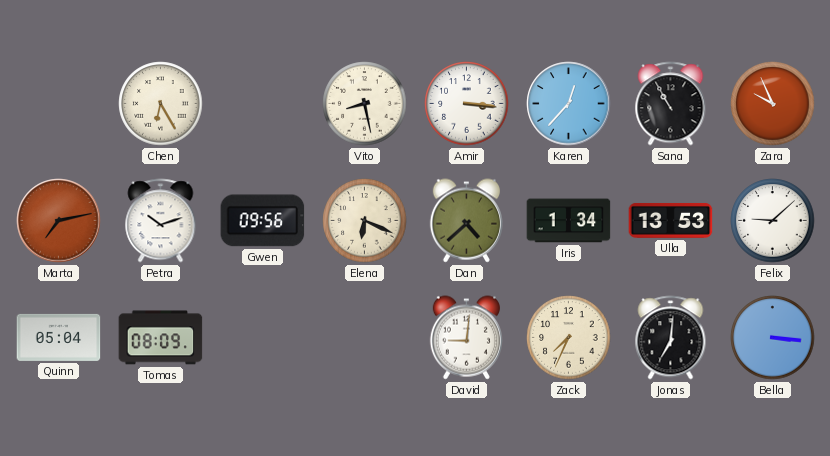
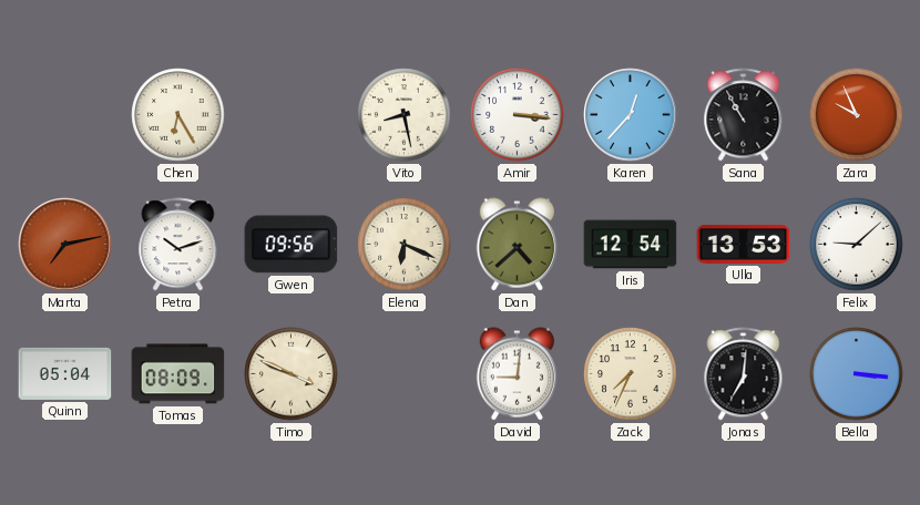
Iris: 1:34 -> 12:54 (631, 245)
Timo: none -> 3:49 (292, 374)
